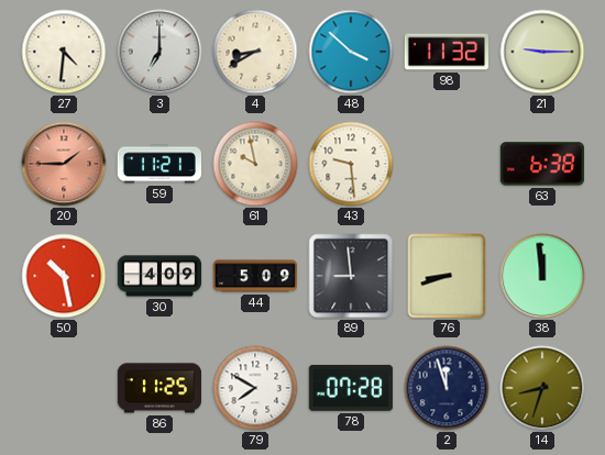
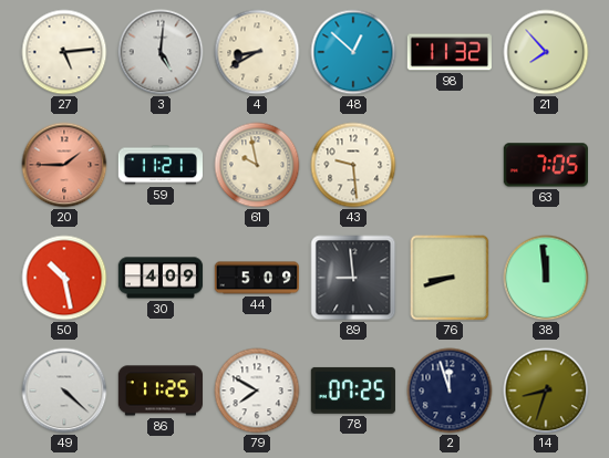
27: 4:31 -> 5:14 (64, 52)
3: 7:00 -> 5:01 (161, 52)
48: 3:52 -> 12:52 (353, 52)
21: 9:15 -> 7:53 (546, 52)
63: 6:38 -> 7:05 (546, 165)
49: none -> 4:22 (64, 391)
78: 07:28 -> 07:25 (353, 391)
